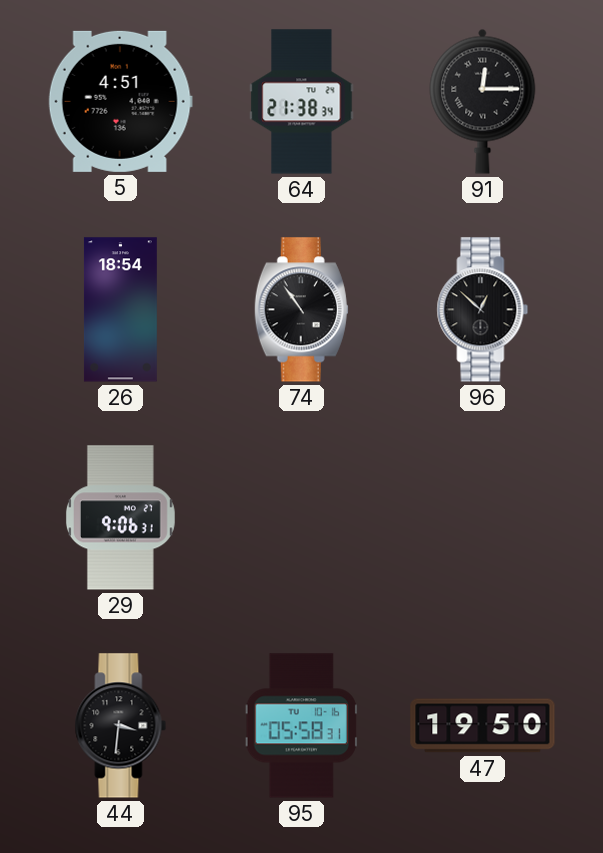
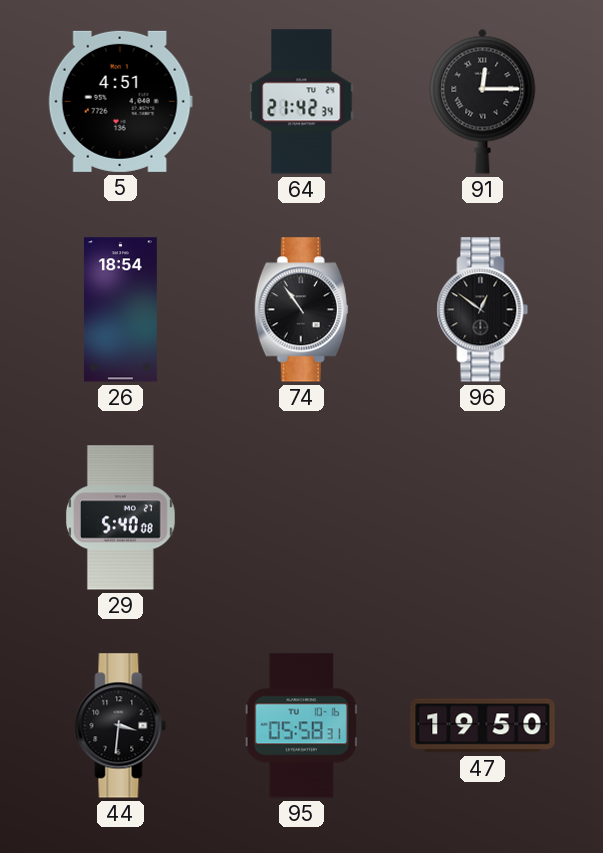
64: 21:38 -> 21:42 (302, 102)
96: 12:52 -> 12:51 (483, 310)
29: 9:06 -> 5:40 (120, 518)
